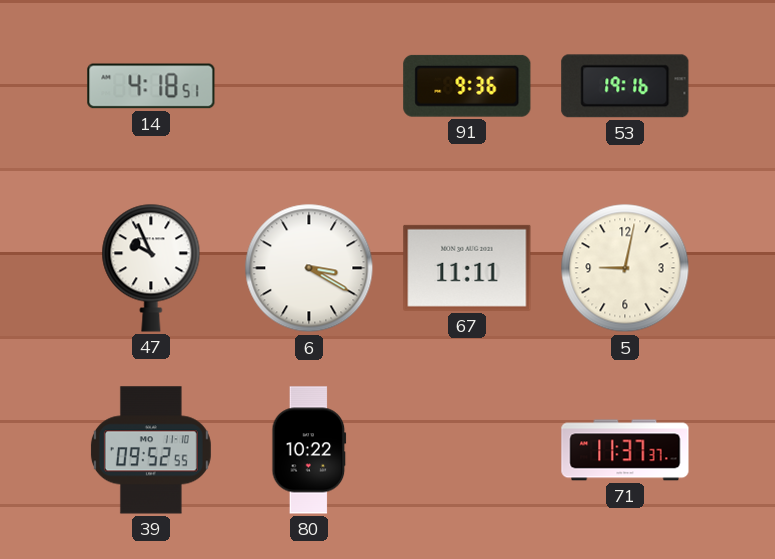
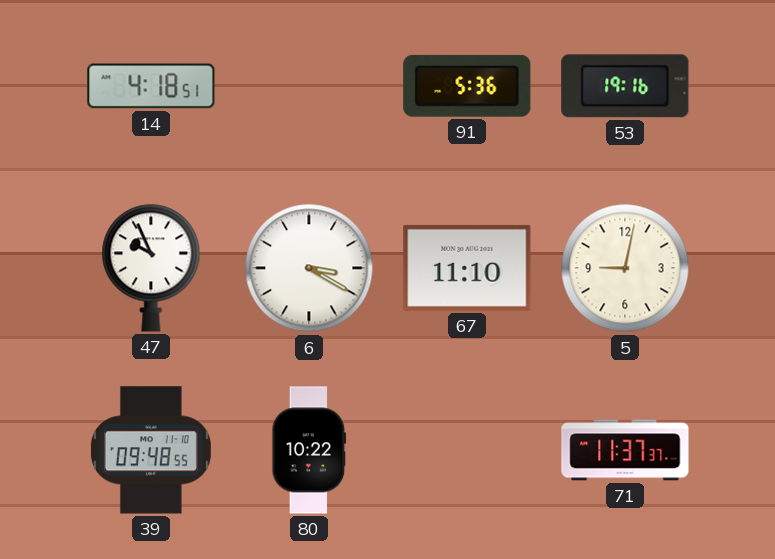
91: 9:36 -> 5:36 (467, 86)
67: 11:11 -> 11:10 (467, 268)
39: 09:52 -> 09:48 (151, 450)
